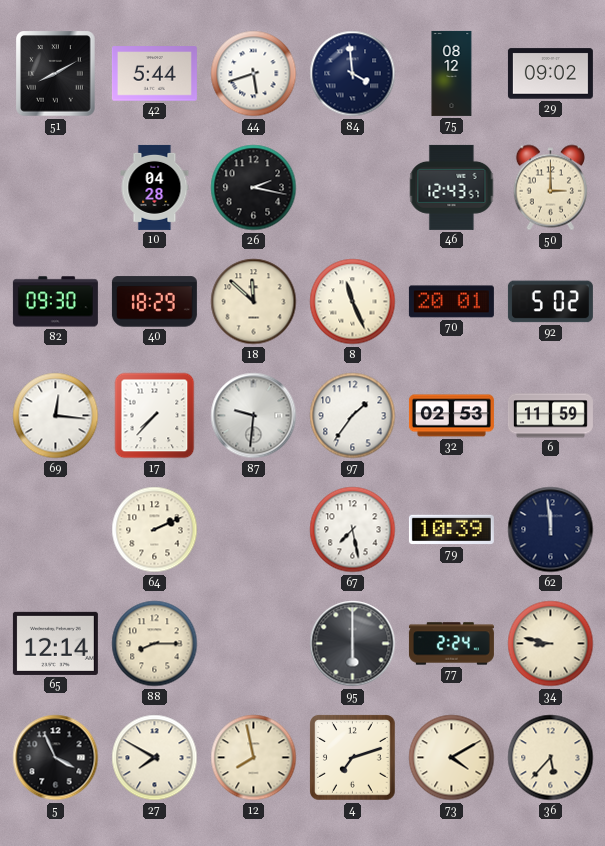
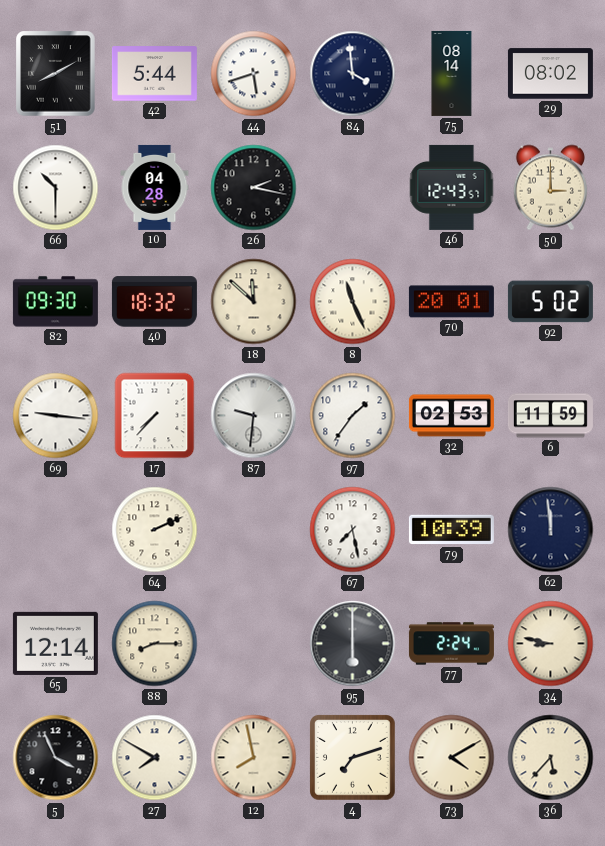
75: 08:12 -> 08:14 (452, 73)
29: 09:02 -> 08:02 (550, 74)
66: none -> 10:30 (56, 188)
40: 18:29 -> 18:32 (154, 302)
69: 12:16 -> 9:16 (56, 416)
